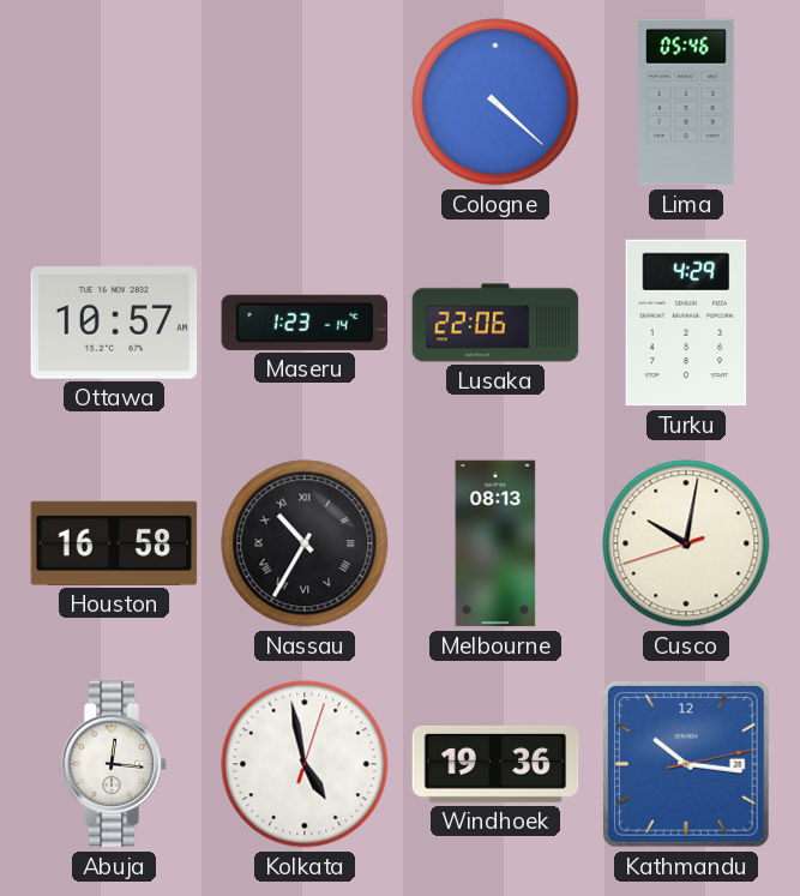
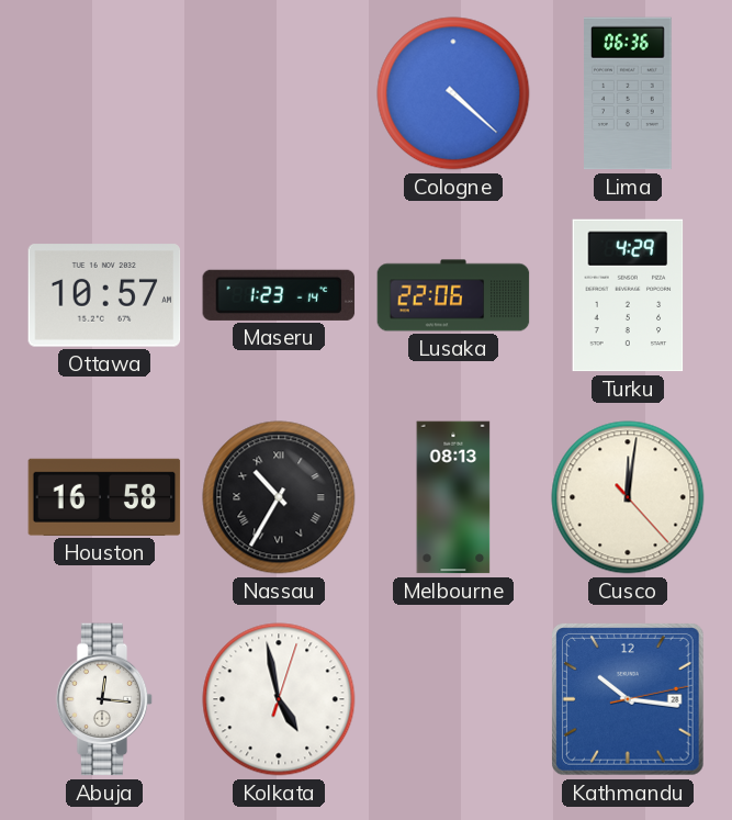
Lima: 05:46 -> 06:36 (629, 93)
Cusco: 10:01 -> 12:01 (628, 497)
Windhoek: 19:36 -> none (495, 764)
